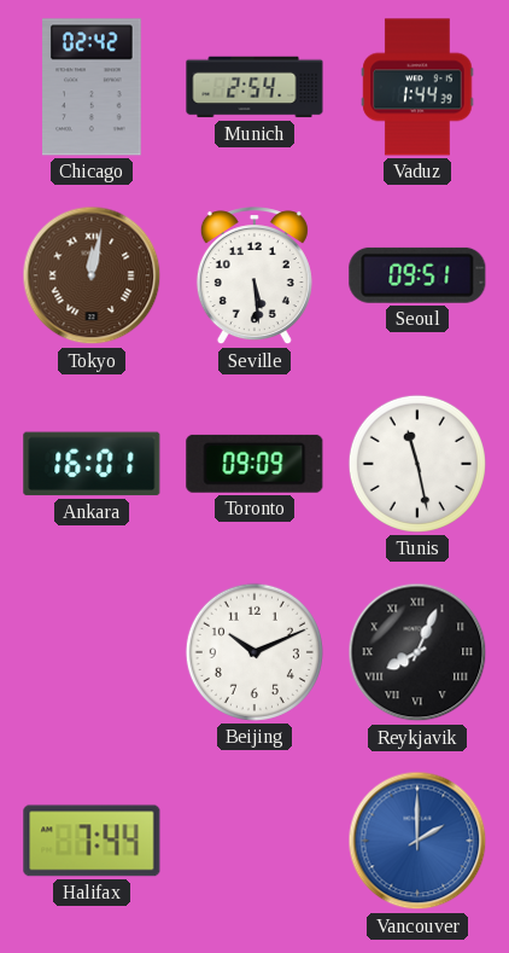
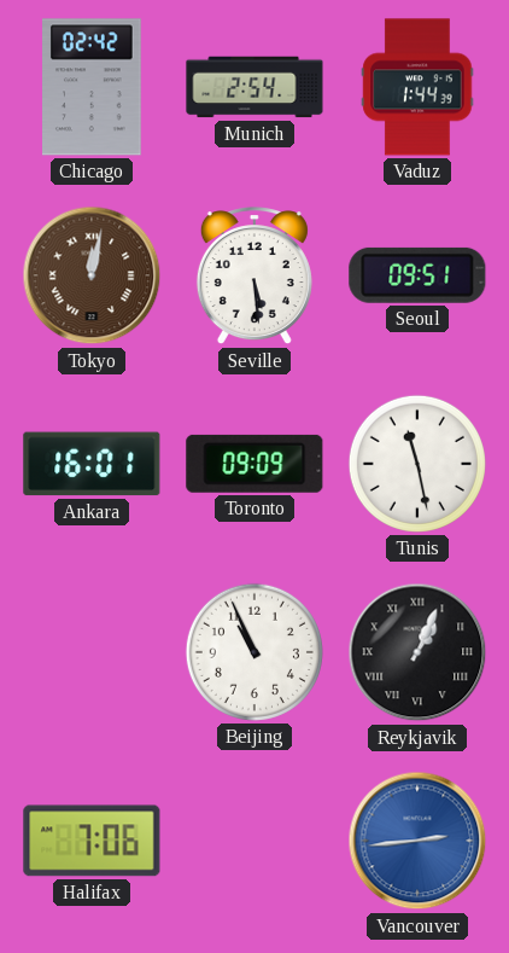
Beijing: 10:11 -> 10:56 (255, 652)
Reykjavik: 8:04 -> 1:04 (417, 652)
Halifax: 7:44 -> 7:06 (92, 841)
Vancouver: 2:00 -> 2:44 (417, 841)
